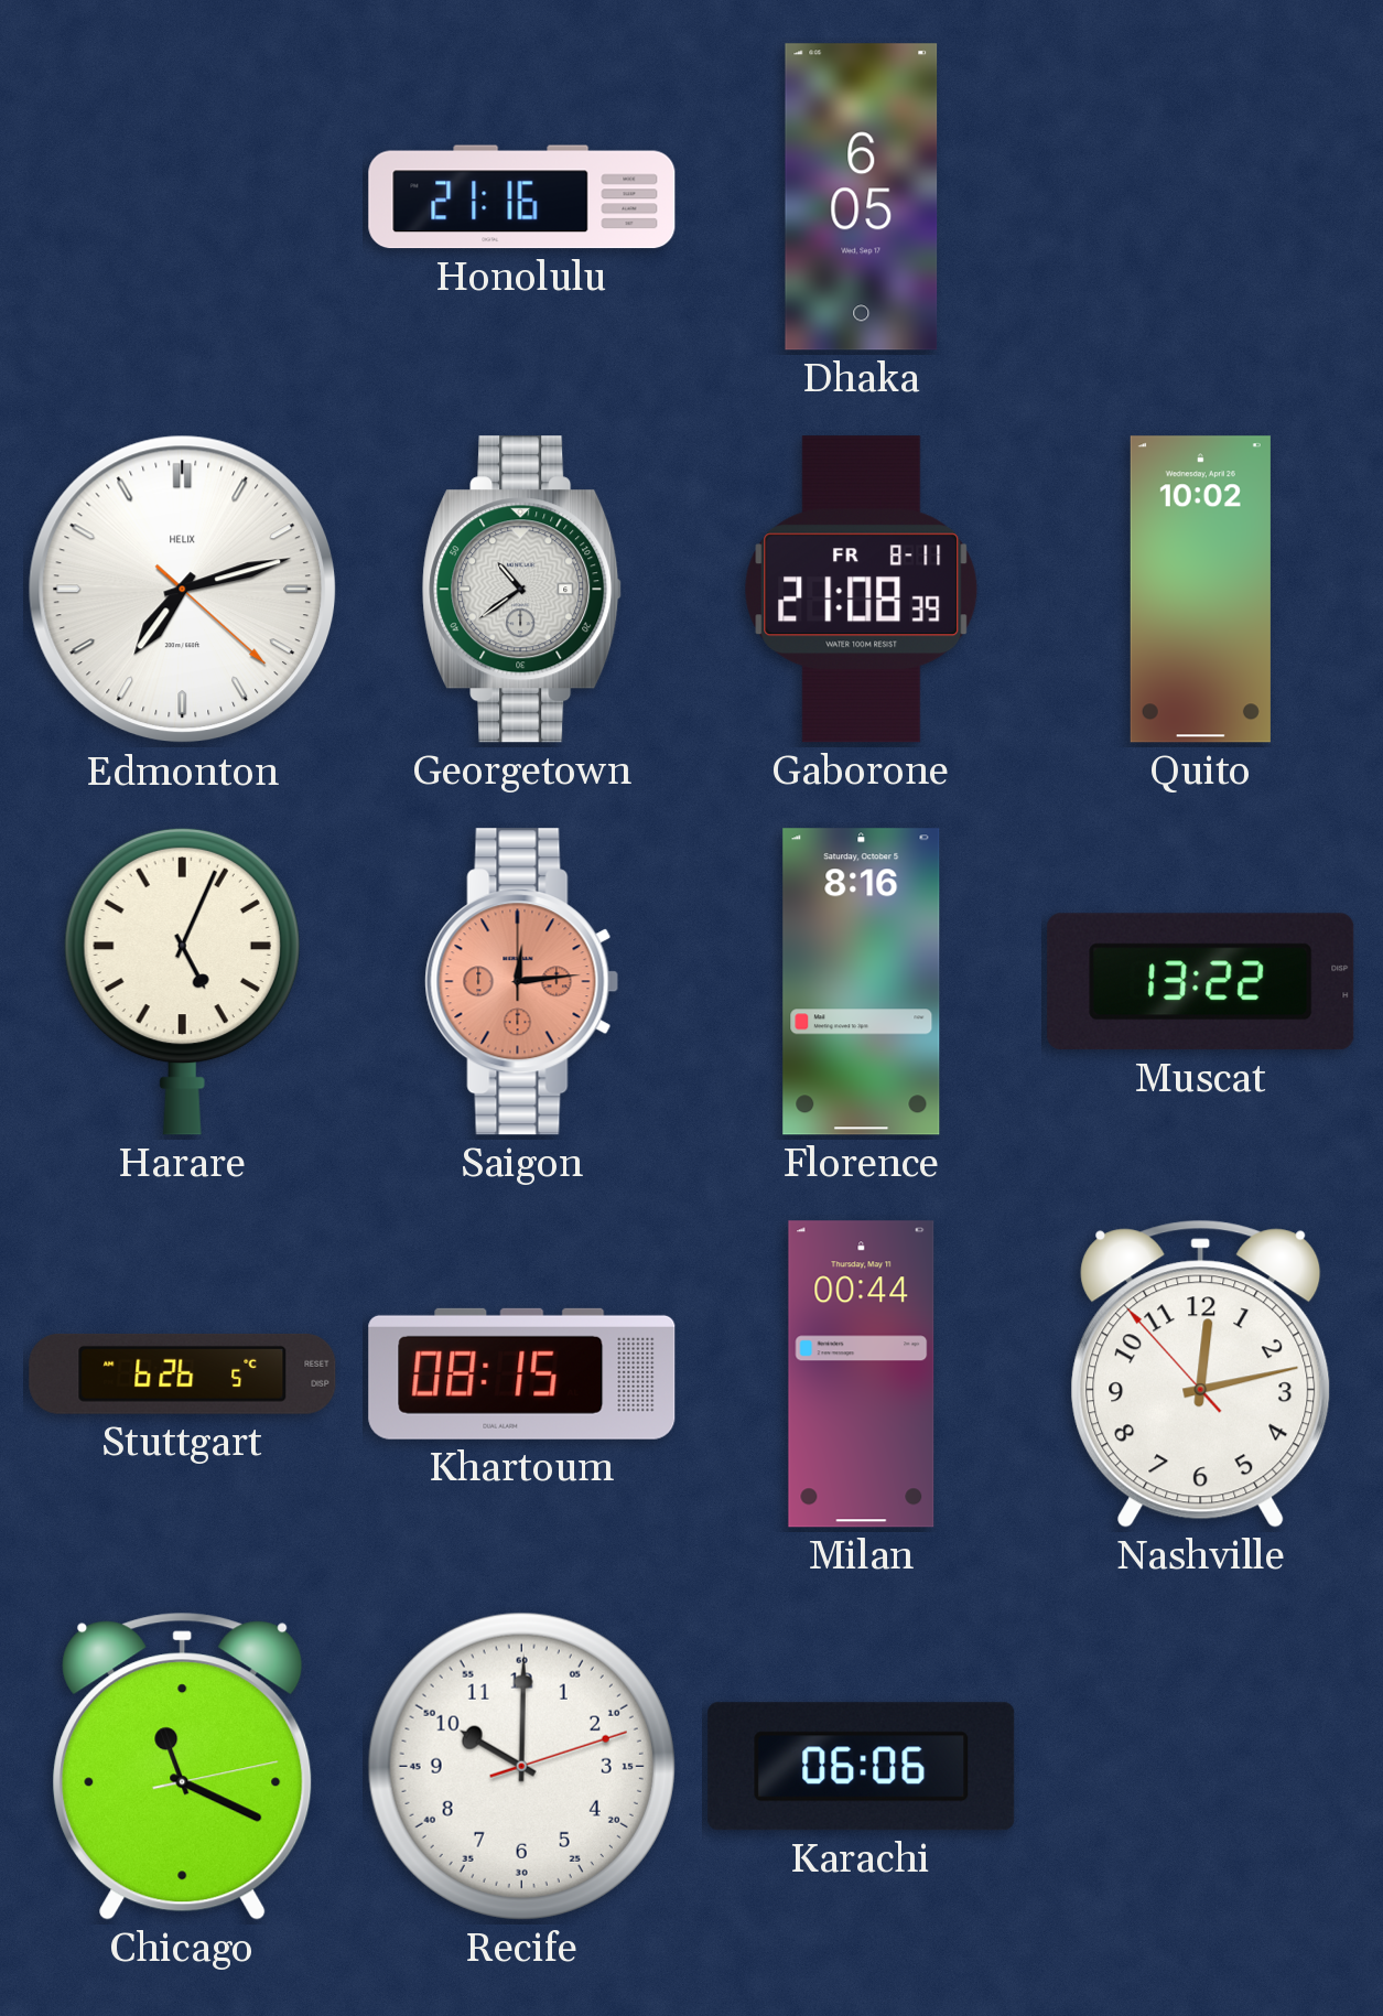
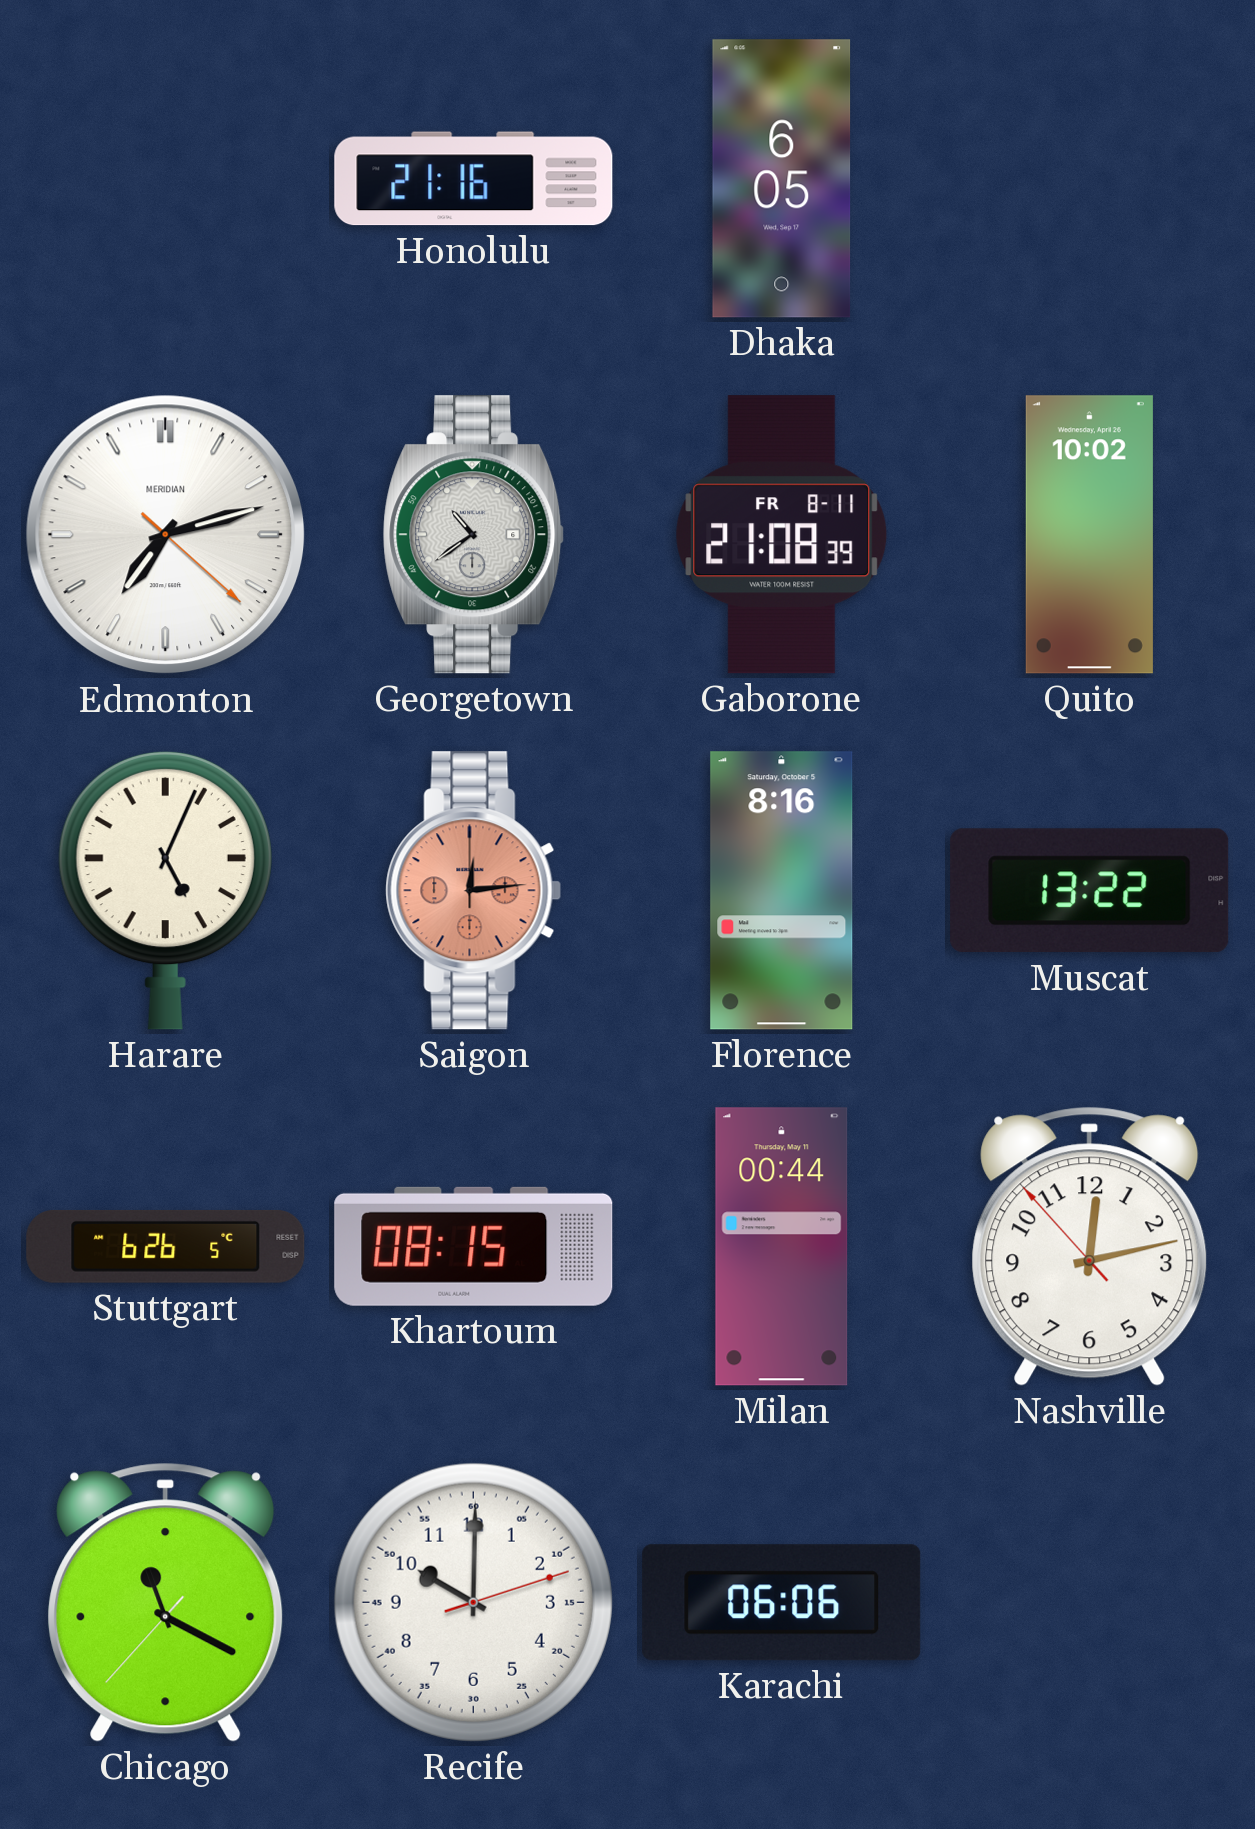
Edmonton brand: HELIX -> MERIDIAN (166, 535)
Chicago: 11:19:13 -> 11:19:37 (166, 1602)
